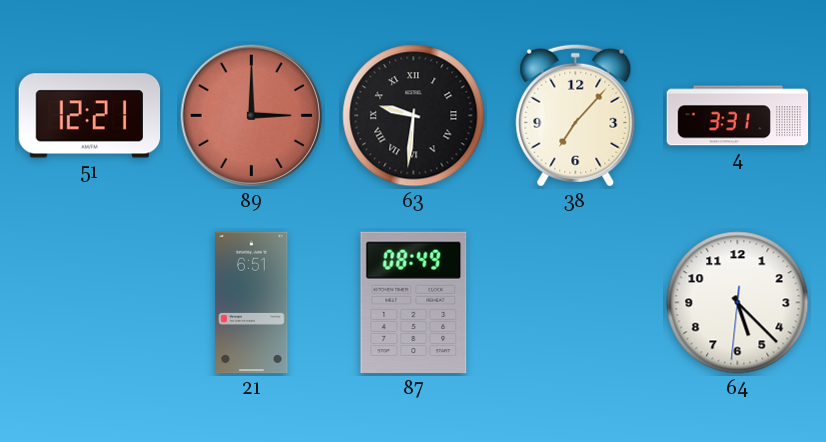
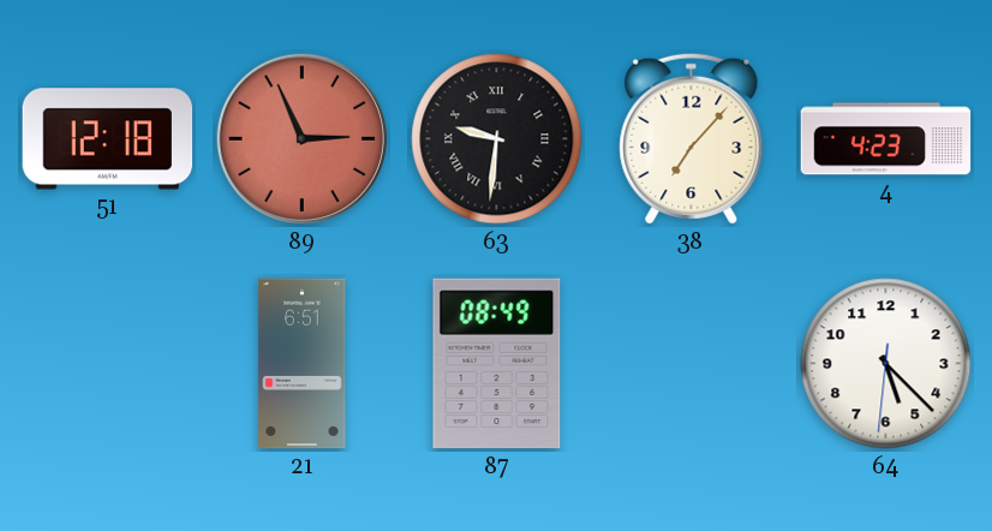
51: 12:21 -> 12:18 (108, 139)
89: 3:00 -> 2:56 (303, 139)
4: 3:31 -> 4:23 (886, 139)
